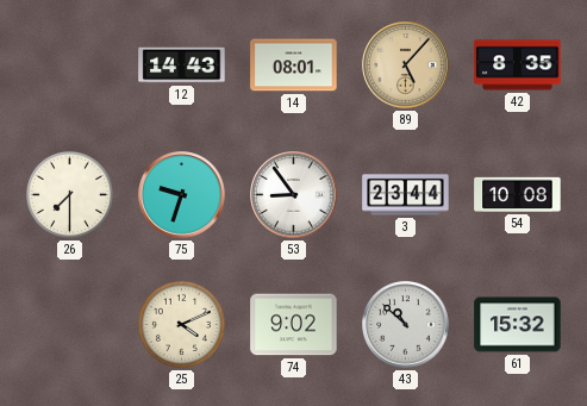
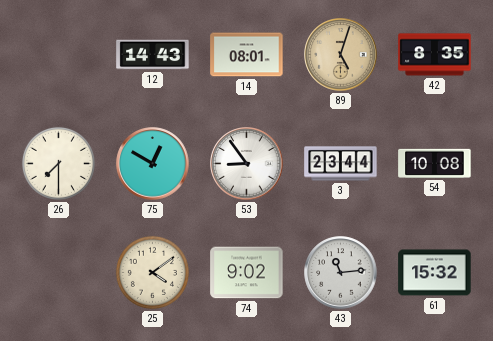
89: 5:07 -> 5:03 (341, 55)
75: 9:33 -> 12:50 (153, 164)
25: 4:11 -> 4:09 (152, 272)
43: 10:52 -> 11:14 (341, 273)
